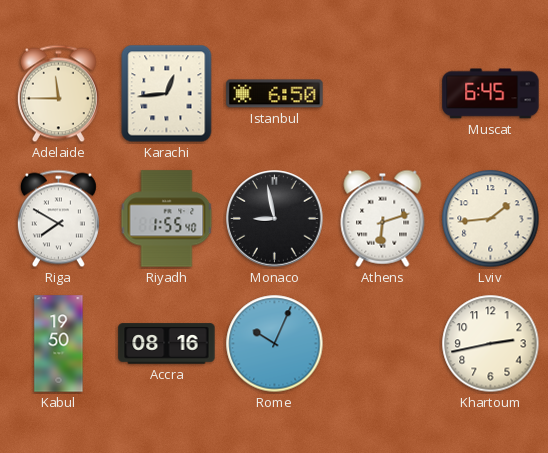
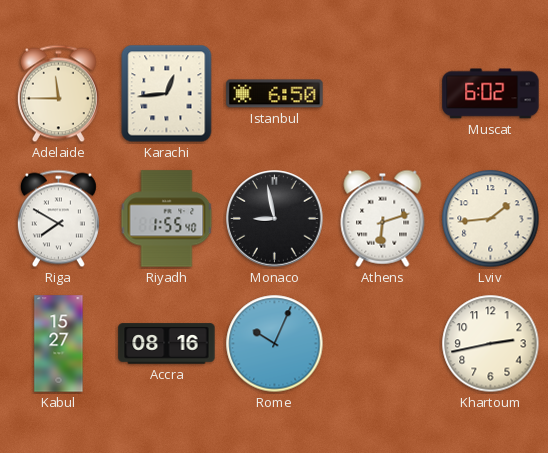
Muscat: 6:45 -> 6:02 (491, 94)
Kabul: 19:50 -> 15:27 (59, 344)
